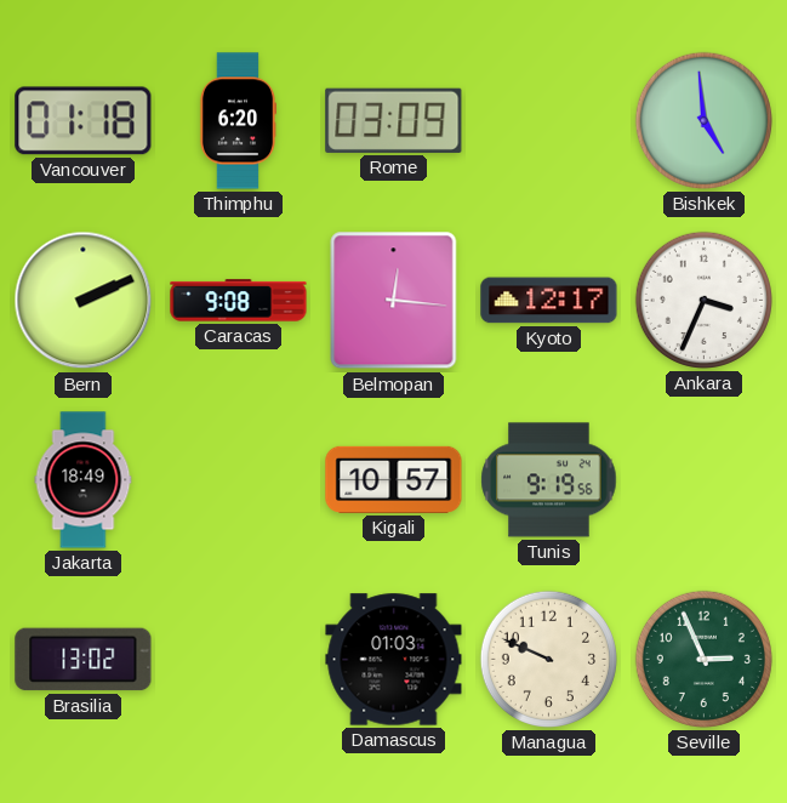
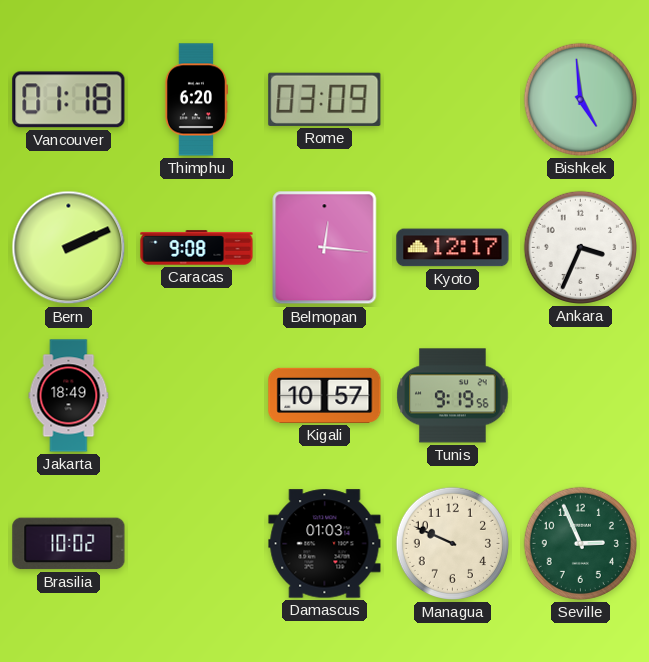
Brasilia: 13:02 -> 10:02 (69, 544)
